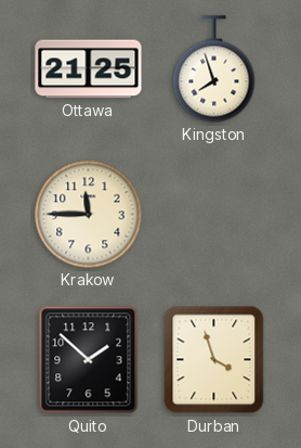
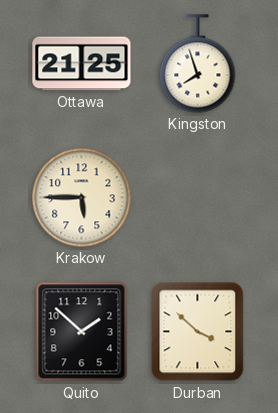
Krakow: 11:45 -> 5:45 (82, 198)
Durban: 3:57 -> 3:52 (198, 332)
